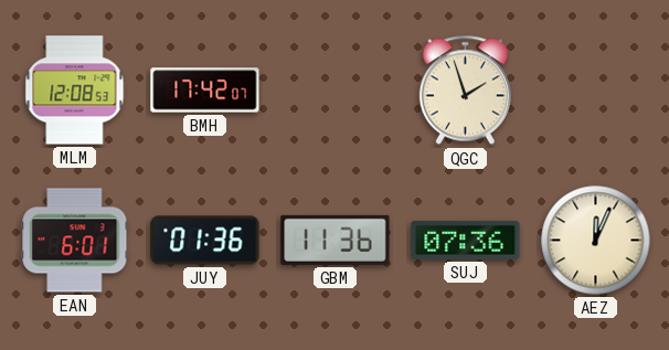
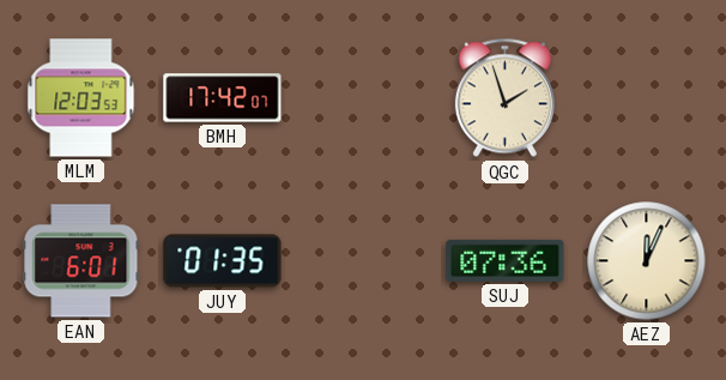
MLM: 12:08 -> 12:03 (81, 98)
JUY: 01:36 -> 01:35 (223, 261)
GBM: 11:36 -> none (336, 240)
